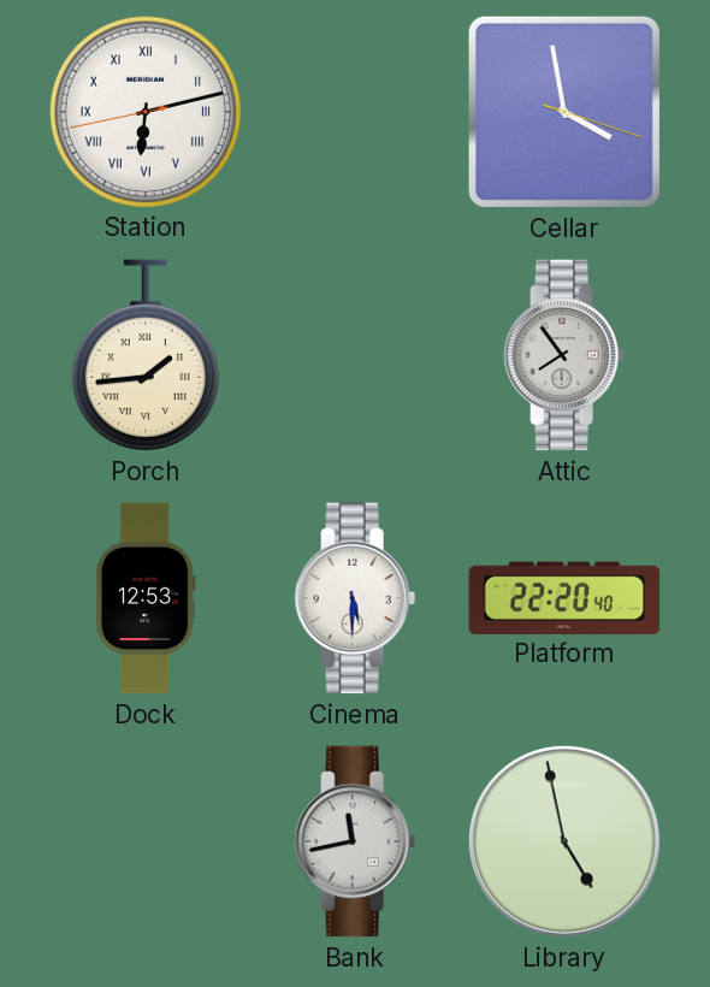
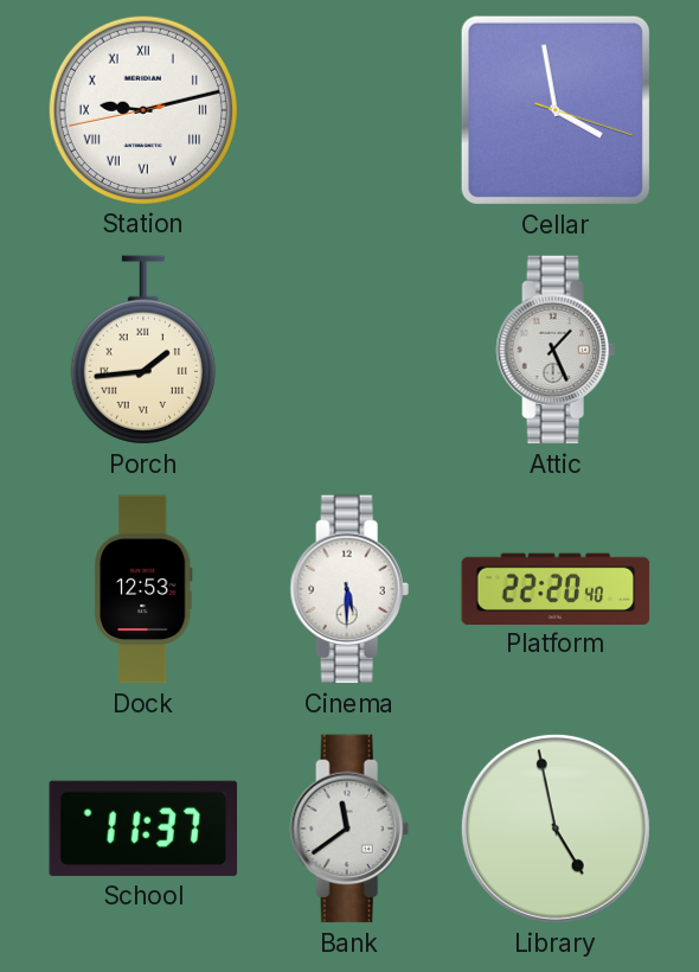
Station: 6:12 -> 9:12 (142, 109)
Attic: 7:54 -> 1:26 (556, 350)
School: none -> 11:37 (143, 829)
Bank: 11:43 -> 11:39 (349, 829)
